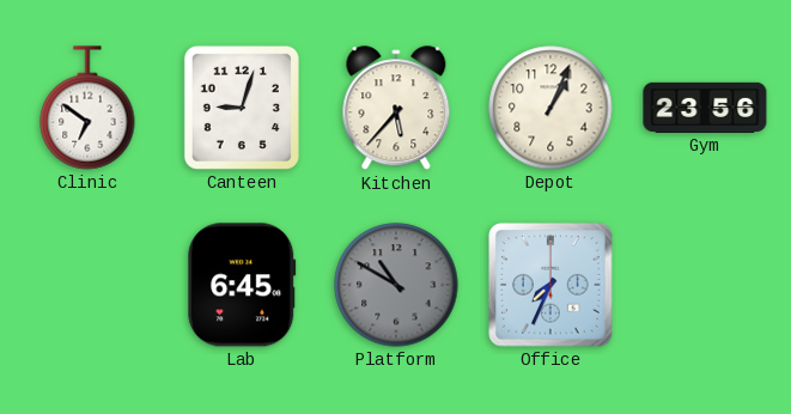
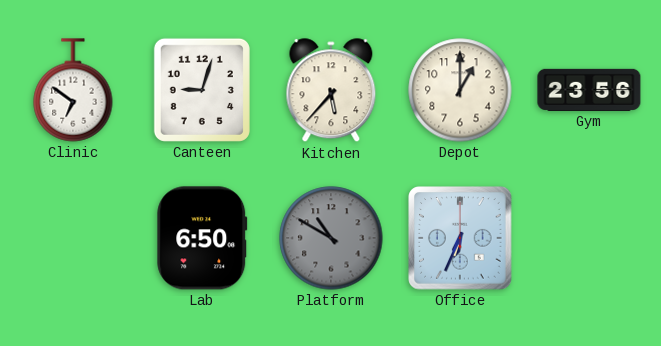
Depot: 1:04 -> 1:00 (460, 90)
Lab: 6:45 -> 6:50 (202, 238)
Office: 7:34 -> 6:34 (460, 238)
